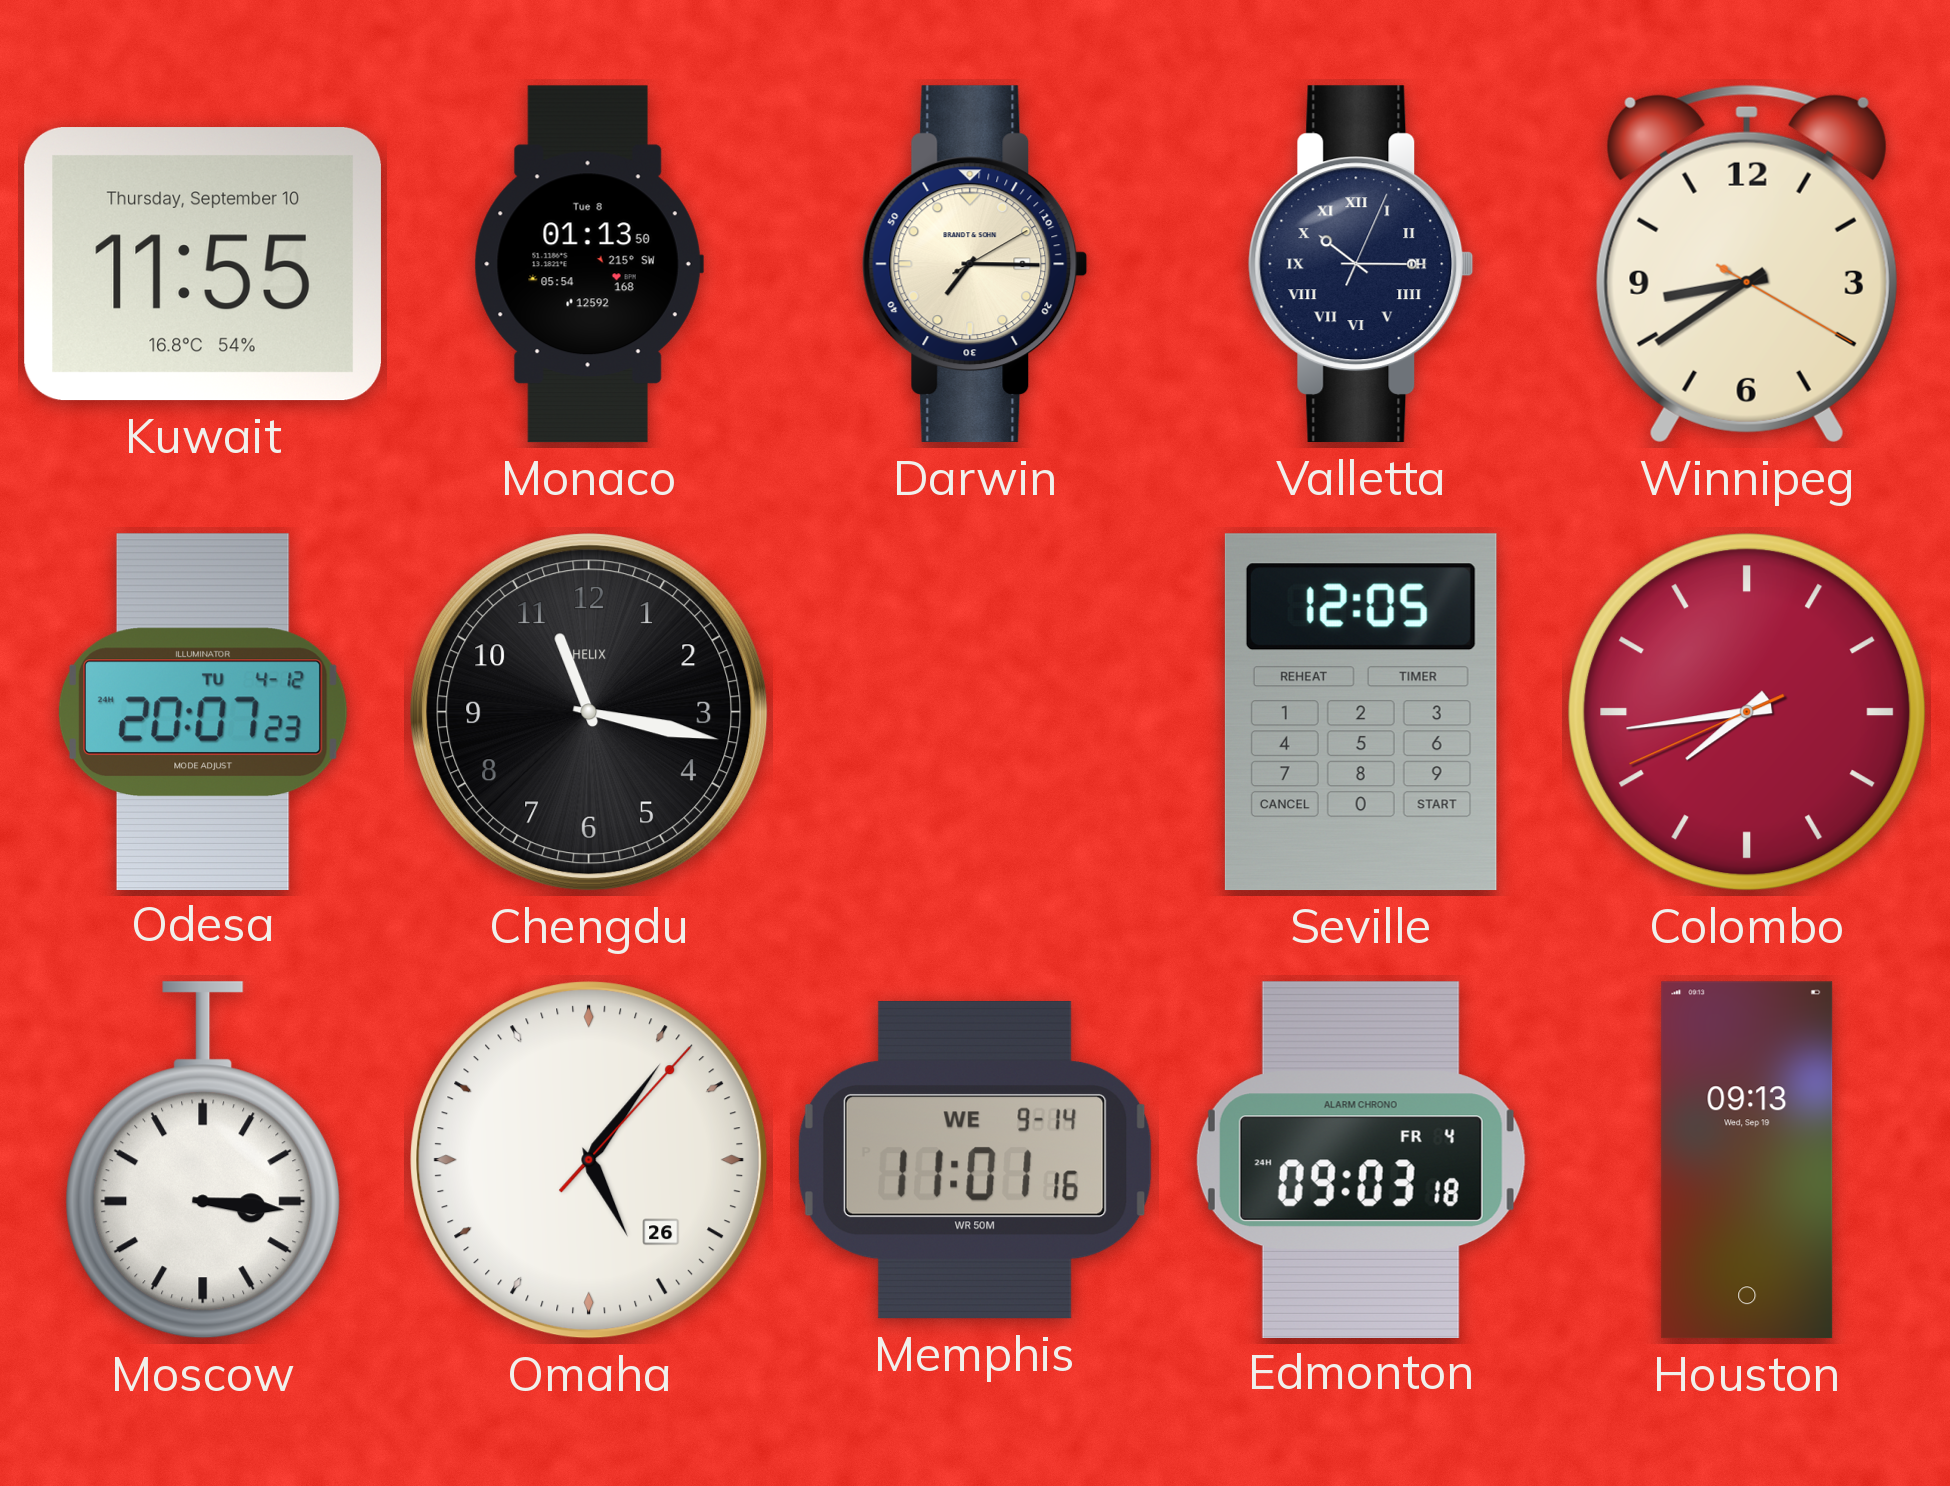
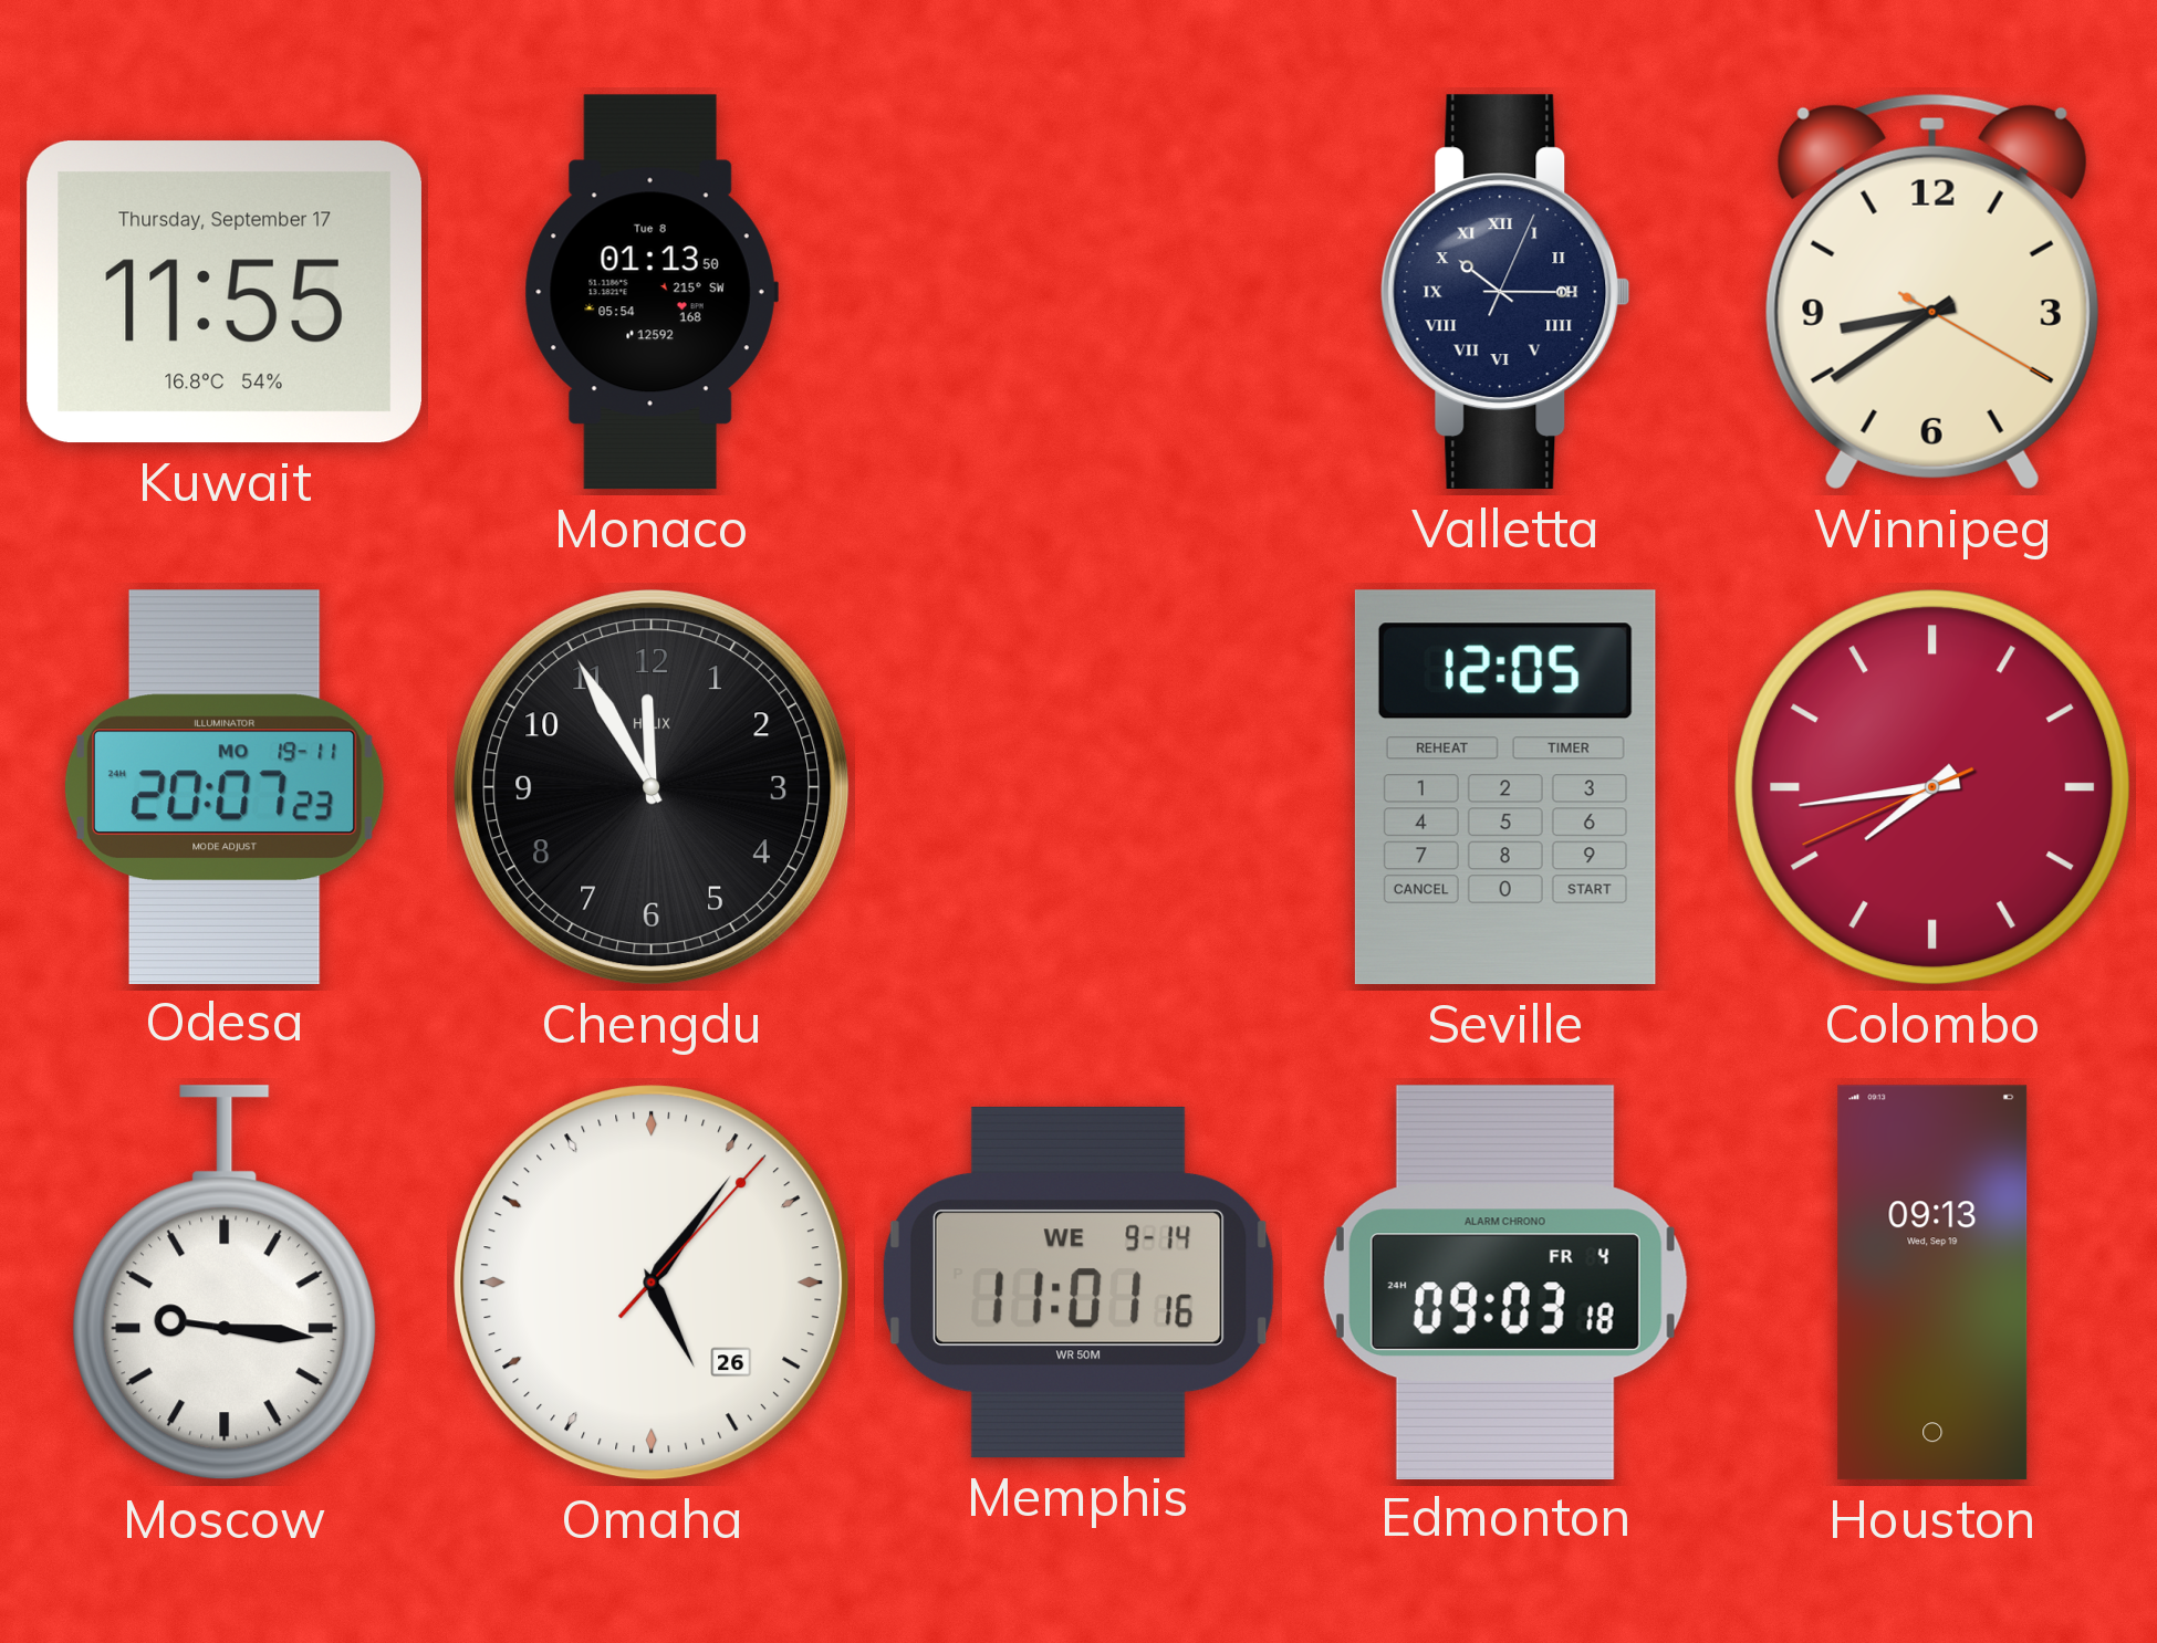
Kuwait date: Thursday, September 10 -> Thursday, September 17 (225, 292)
Darwin: 7:15 -> none (975, 264)
Odesa date: TU 4-12 -> MO 19-11 (225, 786)
Chengdu: 11:17 -> 11:55 (652, 787)
Moscow: 3:16 -> 9:16 (225, 1283)
